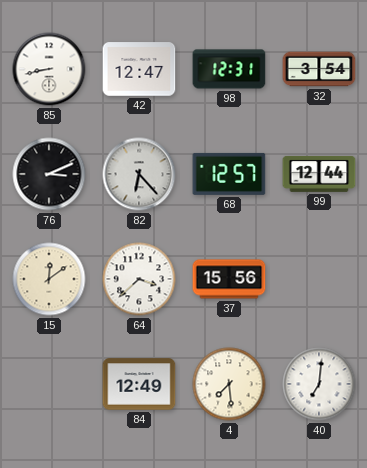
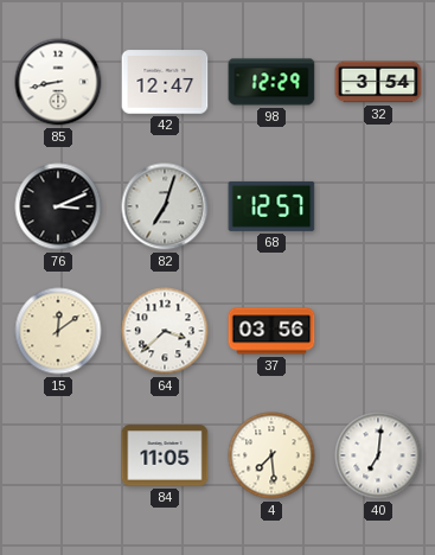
98: 12:31 -> 12:29 (271, 82)
82: 6:23 -> 7:03 (165, 206)
99: 12:44 -> none (319, 174)
37: 15:56 -> 03:56 (271, 331)
84: 12:49 -> 11:05 (165, 455)
